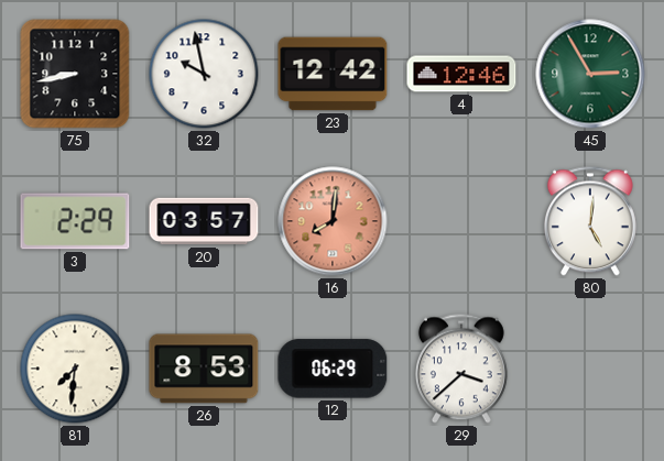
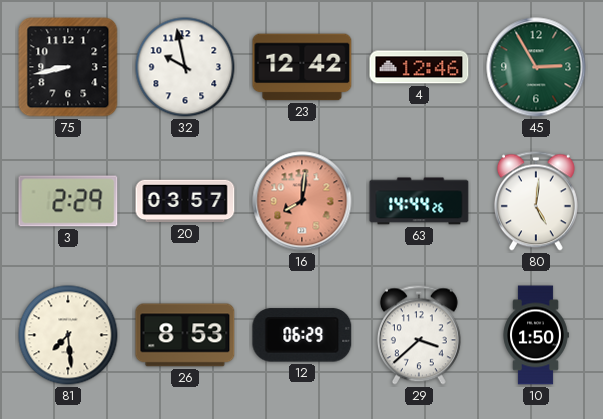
63: none -> 14:44 (419, 201)
81: 7:31 -> 7:29 (68, 335)
10: none -> 1:50 (536, 335)
